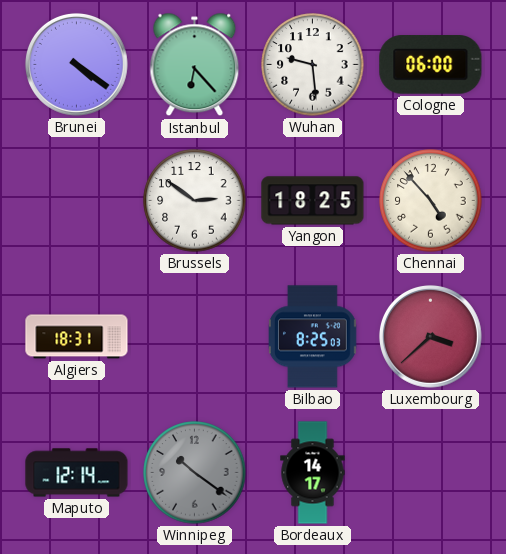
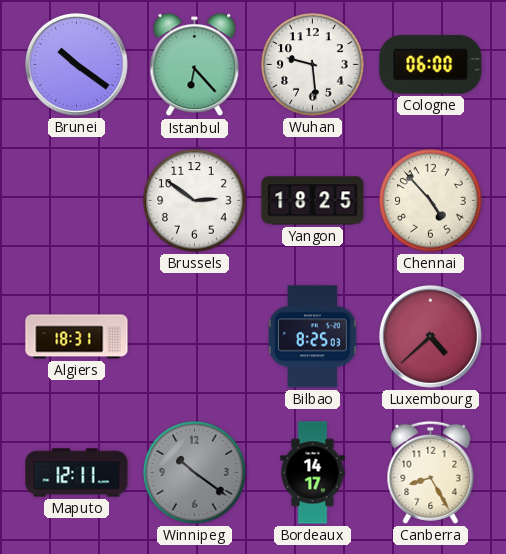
Brunei: 4:21 -> 10:21 (76, 64)
Luxembourg: 3:38 -> 4:38 (430, 336)
Maputo: 12:14 -> 12:11 (77, 473)
Canberra: none -> 8:25 (431, 472)
